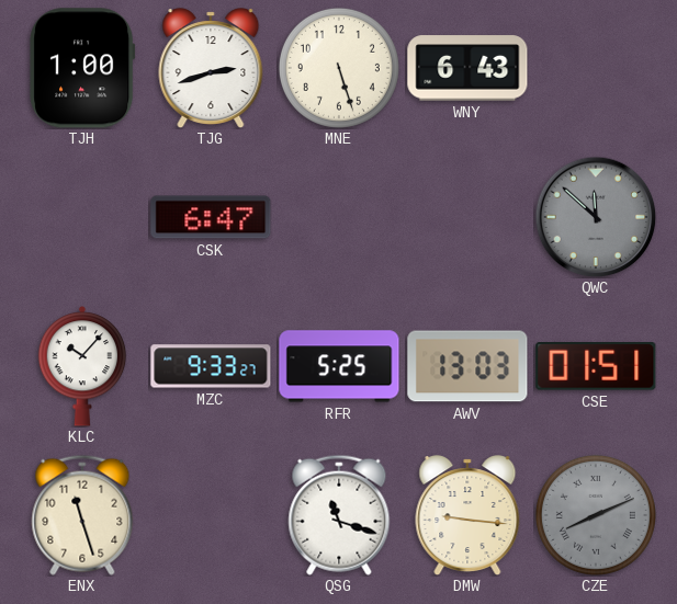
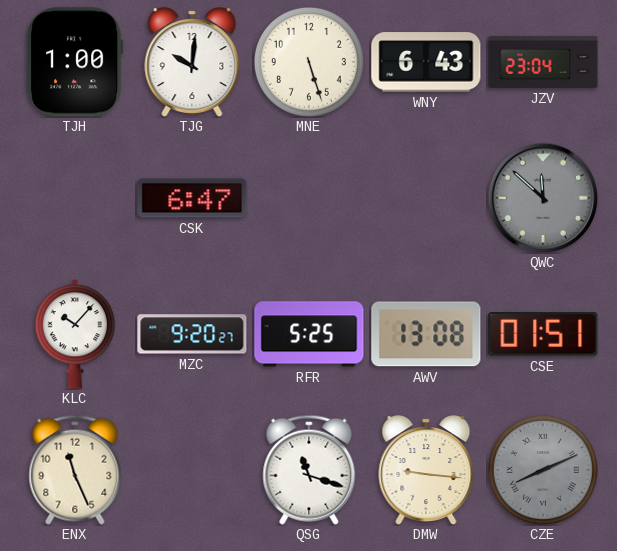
TJG: 2:42 -> 10:01 (192, 62)
JZV: none -> 23:04 (543, 62)
MZC: 9:33 -> 9:20 (192, 334)
AWV: 13:03 -> 13:08 (426, 334)
ENX: 11:27 -> 11:26 (75, 470)
